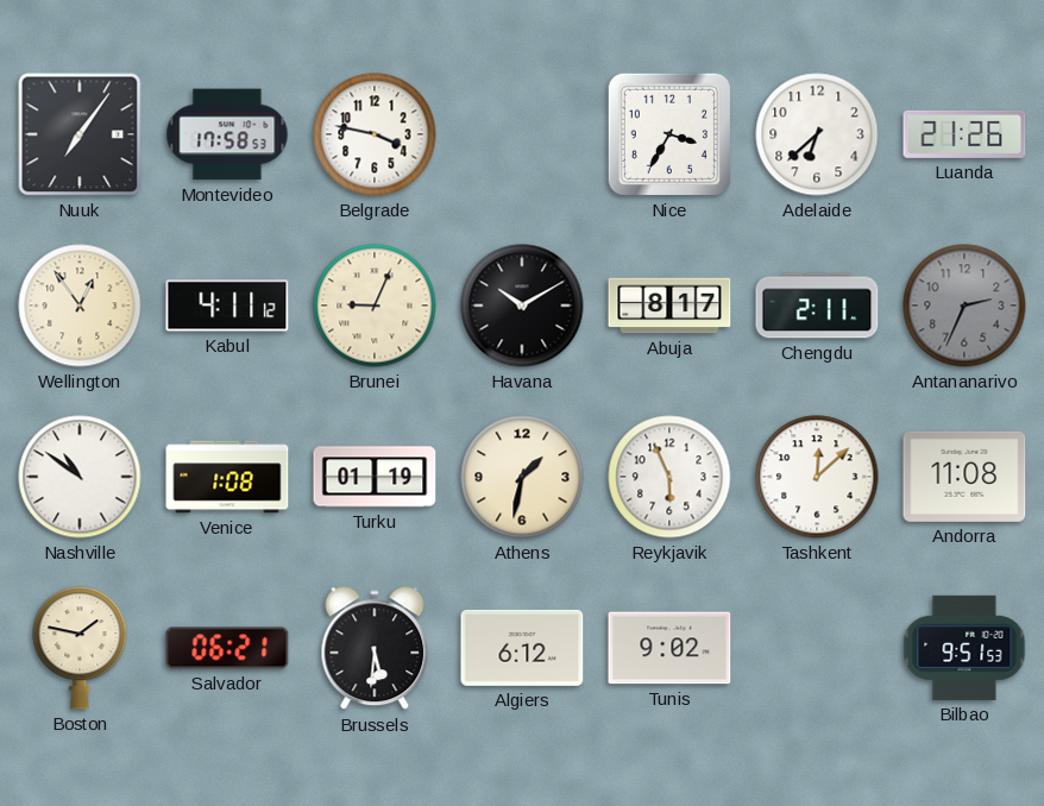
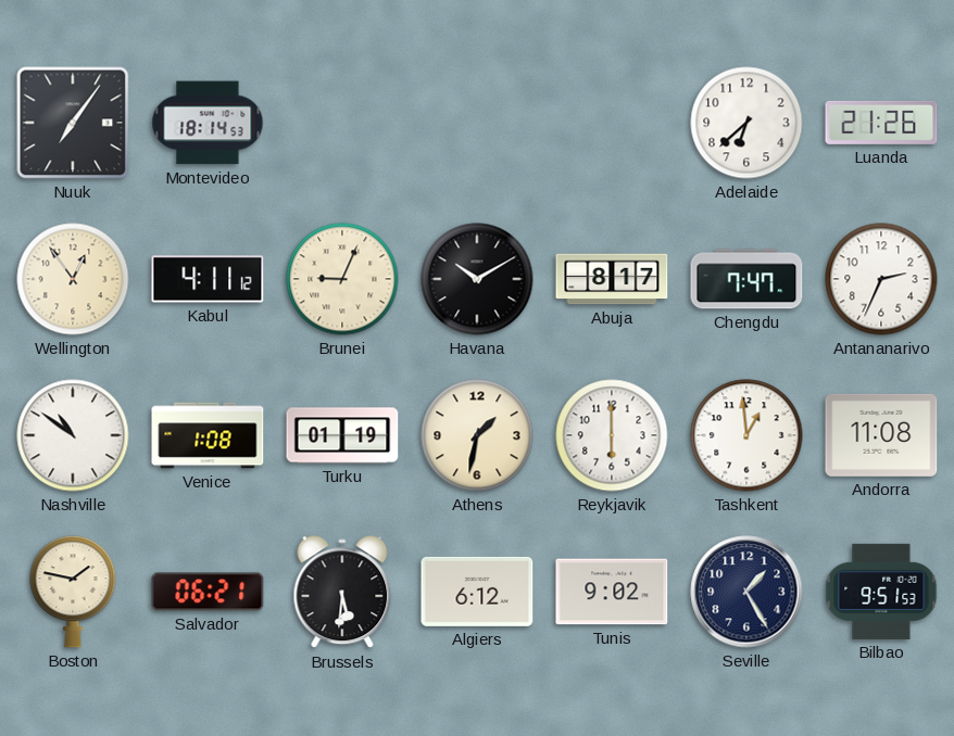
Montevideo: 17:58 -> 18:14 (208, 123)
Belgrade: 3:47 -> none (375, 134)
Nice: 3:35 -> none (669, 134)
Chengdu: 2:11 -> 7:47 (746, 279)
Antananarivo dial: grey -> white (881, 279)
Reykjavik: 5:56 -> 6:00 (612, 435)
Tashkent: 12:08 -> 12:59 (746, 435)
Seville: none -> 1:25 (746, 592)
